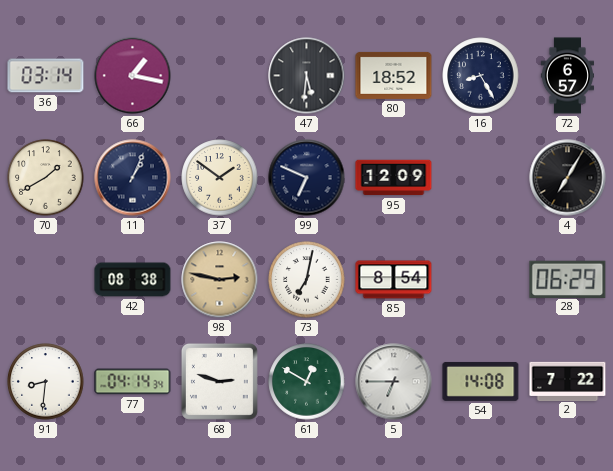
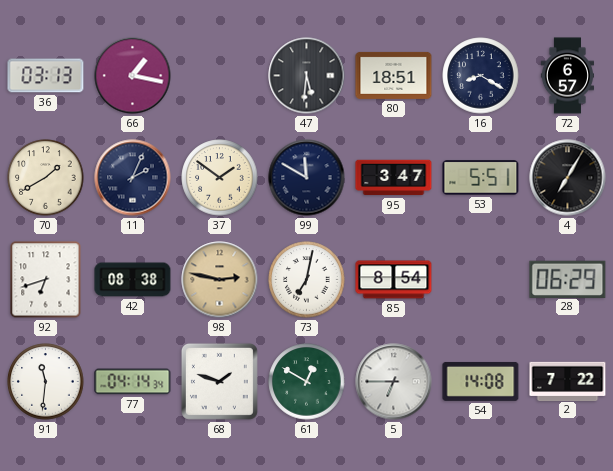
36: 03:14 -> 03:13 (46, 76)
80: 18:52 -> 18:51 (394, 75)
16: 8:25 -> 8:20 (481, 76)
11: 1:04 -> 2:04 (133, 178)
99: 6:49 -> 11:50 (307, 178)
95: 12:09 -> 3:47 (394, 178)
53: none -> 5:51 (481, 178)
92: none -> 6:42 (46, 280)
91: 8:31 -> 11:31 (46, 382)
68: 2:48 -> 1:48 (219, 381)
